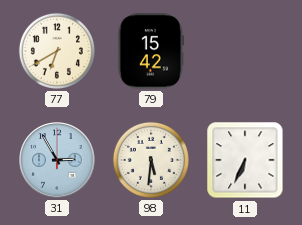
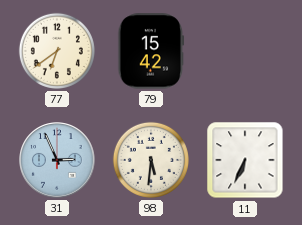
77: 6:40 -> 6:39 (57, 51)
31: 2:55 -> 2:56 (57, 160)
